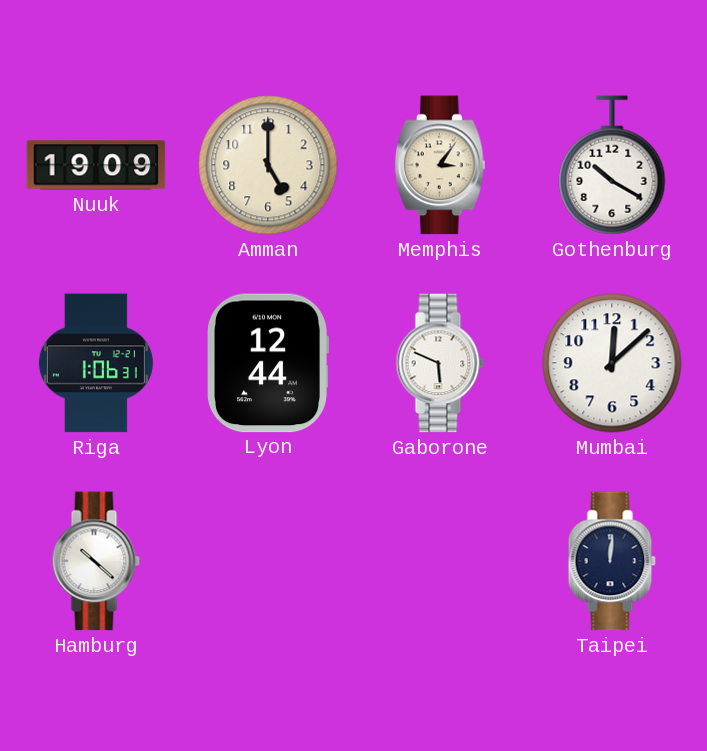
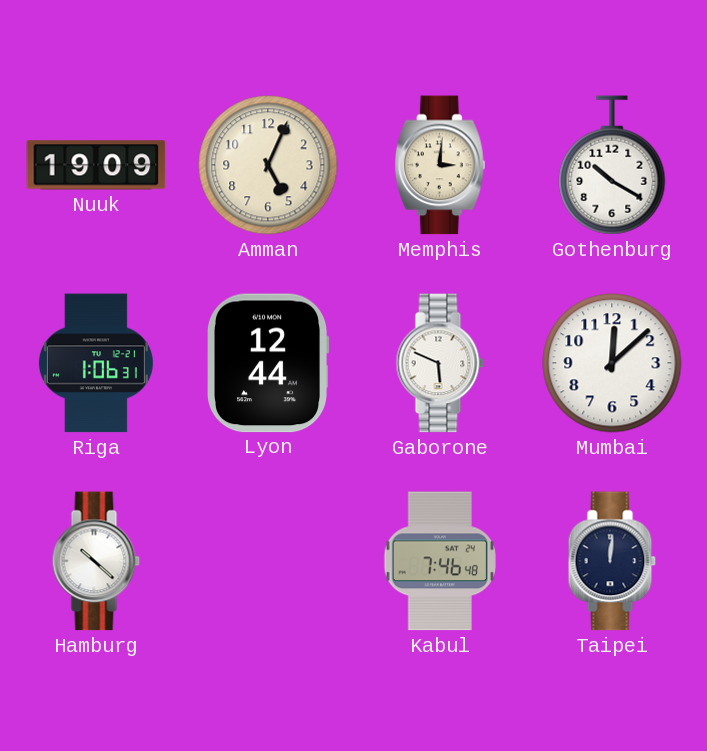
Amman: 5:00 -> 5:04 (268, 165)
Memphis: 3:06 -> 3:01 (440, 165)
Kabul: none -> 7:46 (440, 561)
